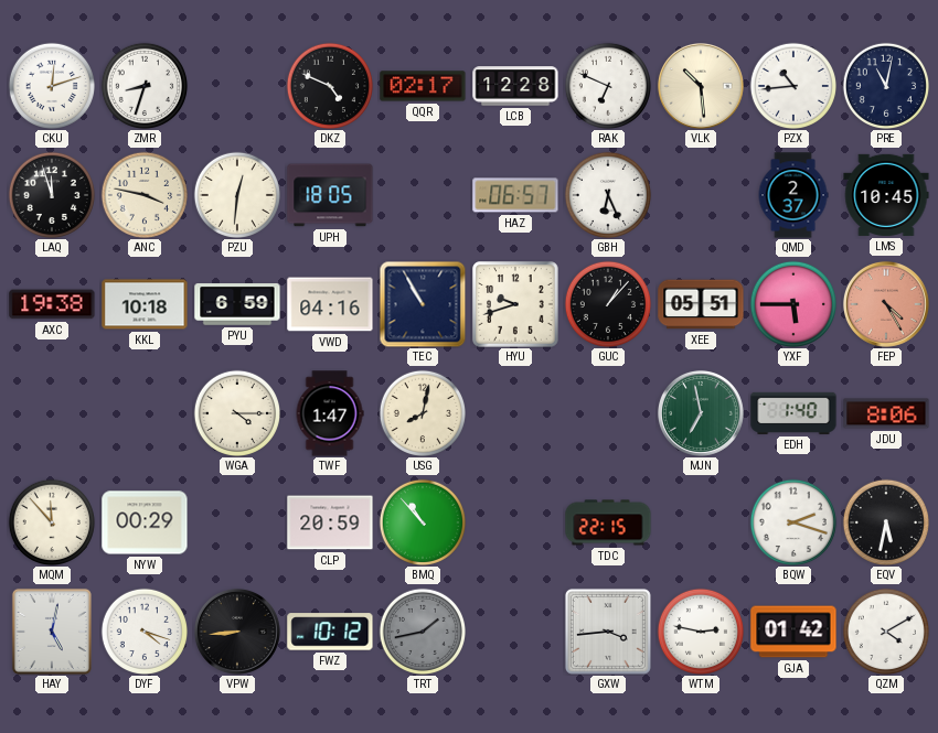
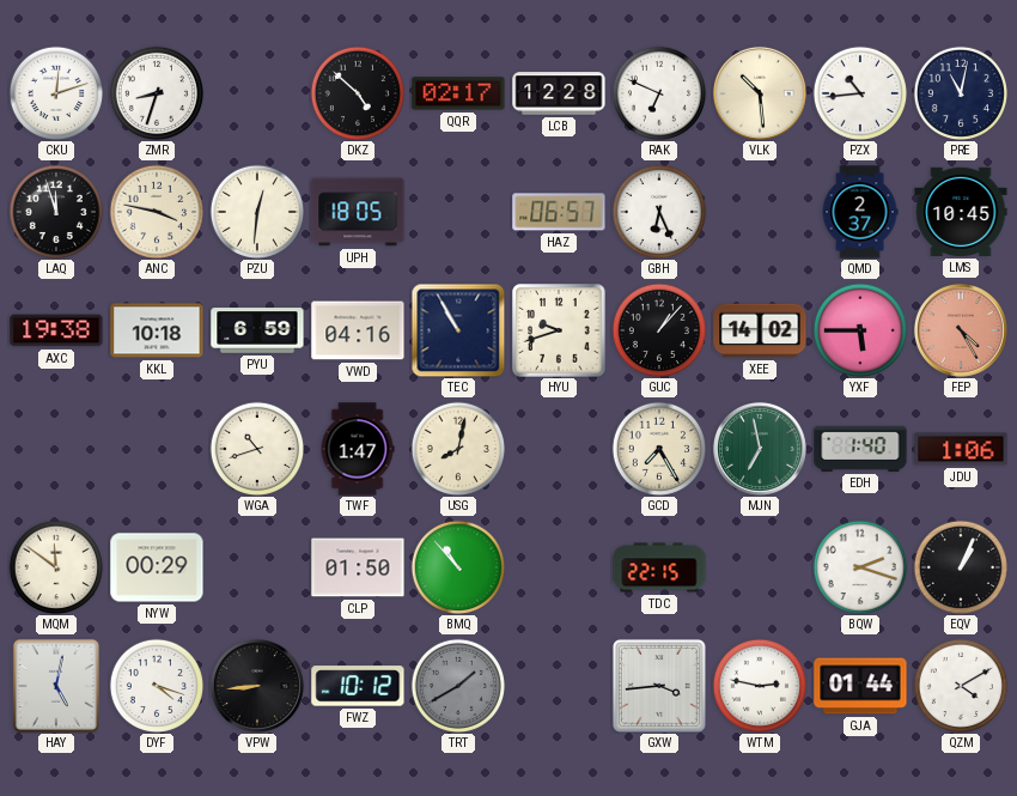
DKZ: 4:49 -> 4:52 (357, 92)
XEE: 05:51 -> 14:02 (760, 330)
WGA: 4:15 -> 10:42 (256, 448)
GCD: none -> 7:25 (658, 448)
JDU: 8:06 -> 1:06 (961, 449)
MQM: 11:53 -> 11:51 (55, 566)
CLP: 20:59 -> 01:50 (358, 567)
EQV: 5:32 -> 1:04 (960, 566)
TRT: 1:43 -> 1:40 (457, 685)
GJA: 01:42 -> 01:44 (860, 686)
